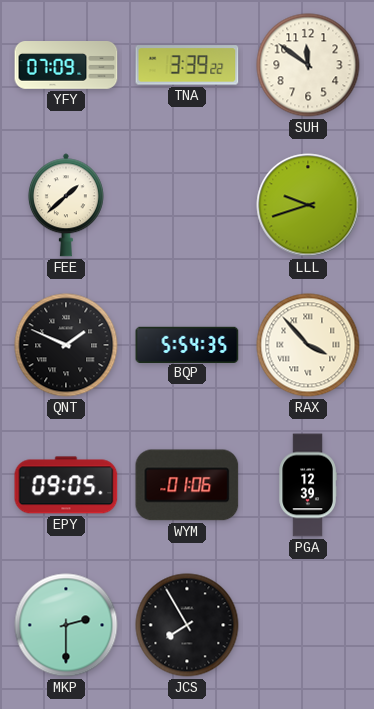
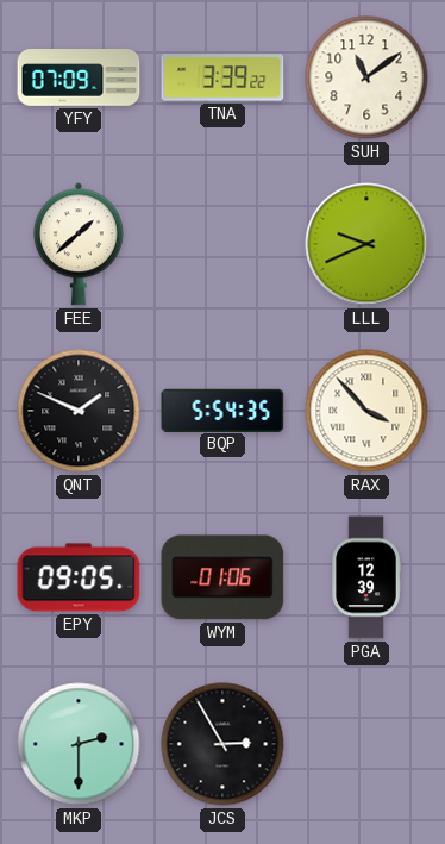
SUH: 11:51 -> 11:09 (366, 77)
LLL: 9:42 -> 9:41 (366, 244)
JCS: 7:55 -> 2:55 (223, 744)
